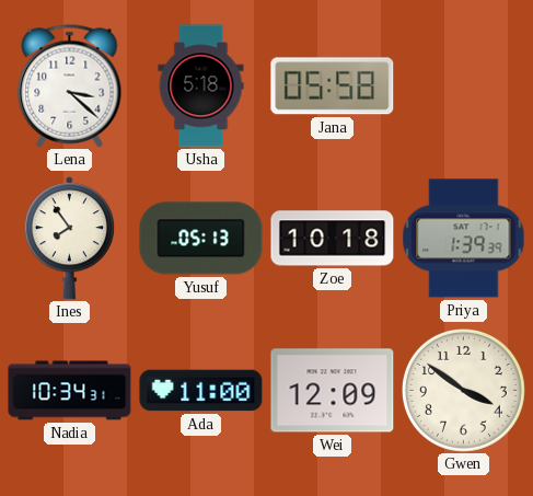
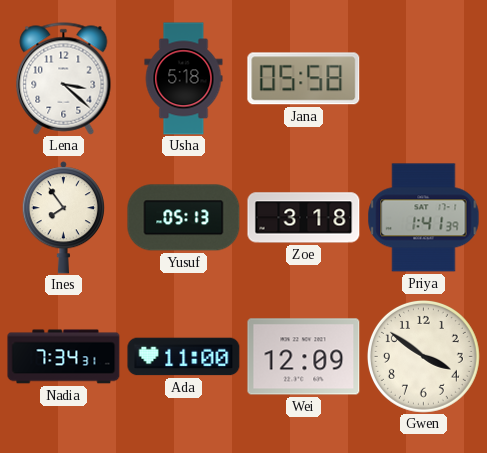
Zoe: 10:18 -> 3:18 (304, 218)
Priya: 1:39 -> 1:41 (424, 218)
Nadia: 10:34 -> 7:34 (64, 357)
